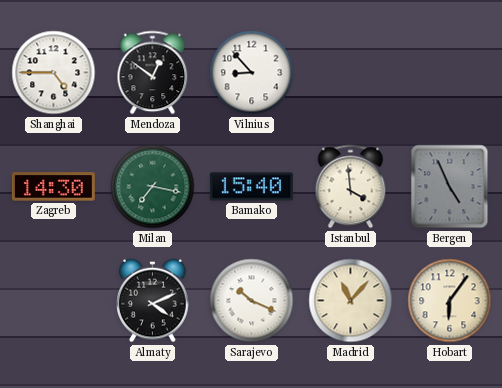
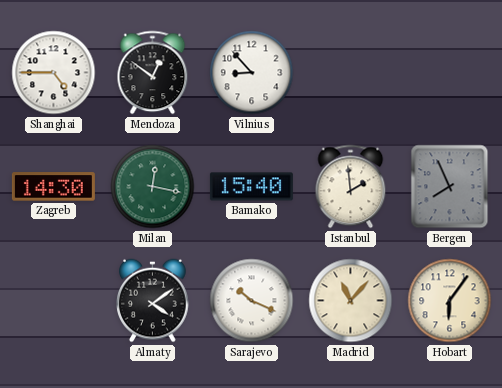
Milan: 7:17 -> 12:17 (153, 187)
Istanbul: 3:59 -> 1:59 (351, 187)
Bergen: 4:56 -> 7:56 (450, 187)
Almaty: 4:11 -> 4:09 (153, 301)
